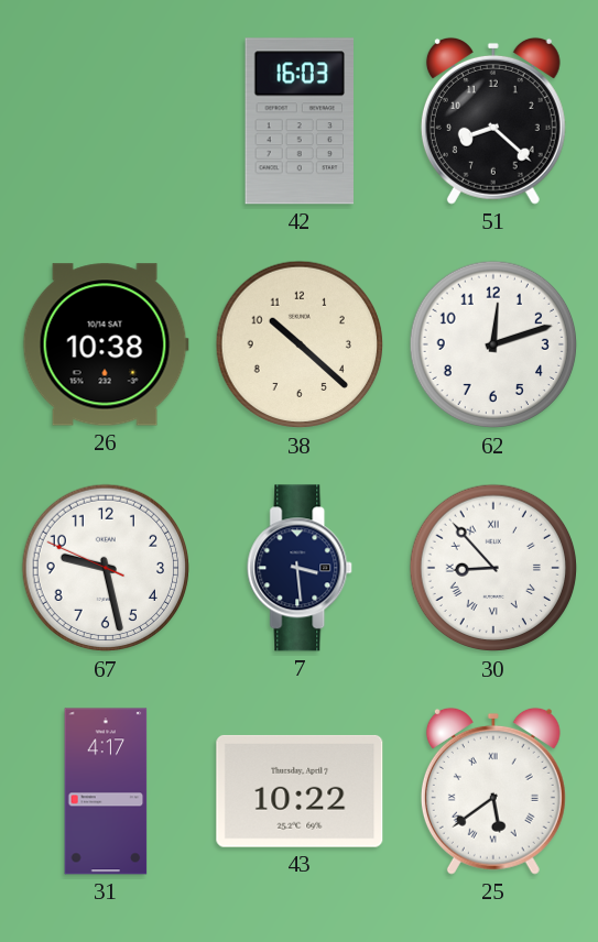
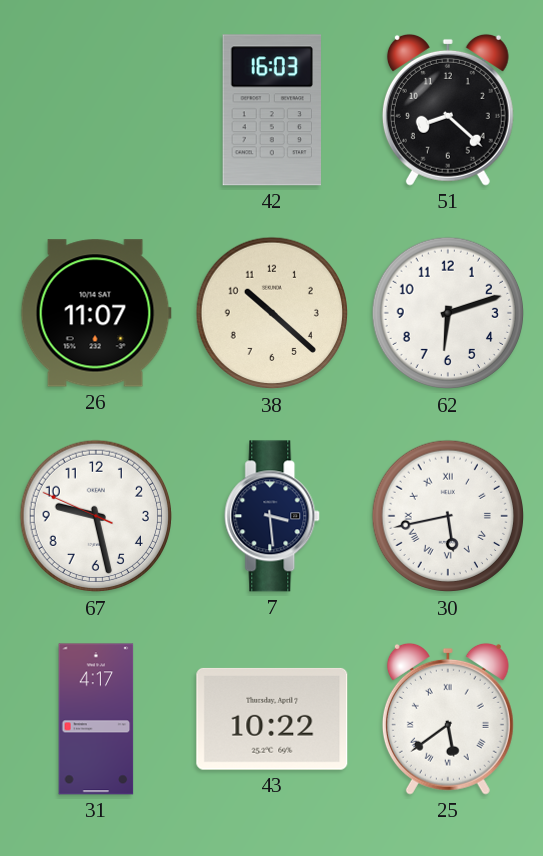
26: 10:38 -> 11:07 (96, 313)
62: 12:12 -> 6:12 (448, 313)
30: 8:53 -> 5:43 (448, 516)
